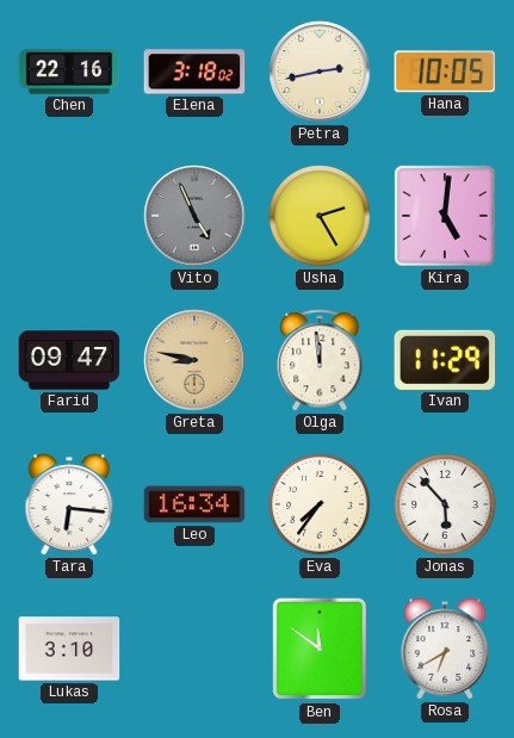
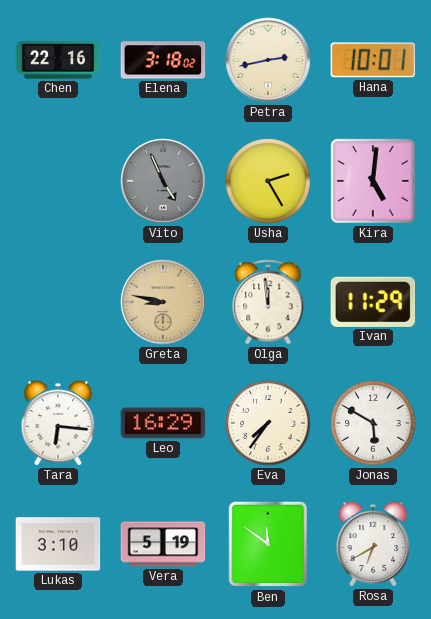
Hana: 10:05 -> 10:01 (373, 60)
Farid: 09:47 -> none (69, 360)
Leo: 16:34 -> 16:29 (163, 423)
Jonas: 5:53 -> 5:50 (373, 423)
Vera: none -> 5:19 (163, 544)
